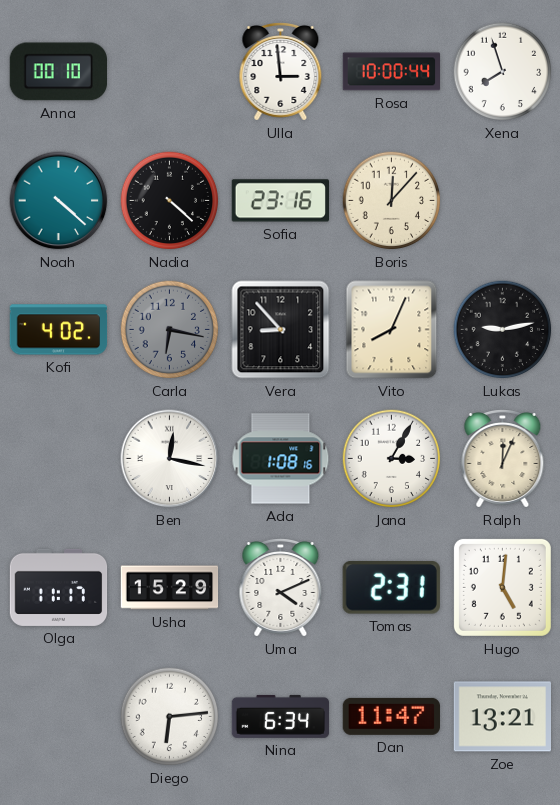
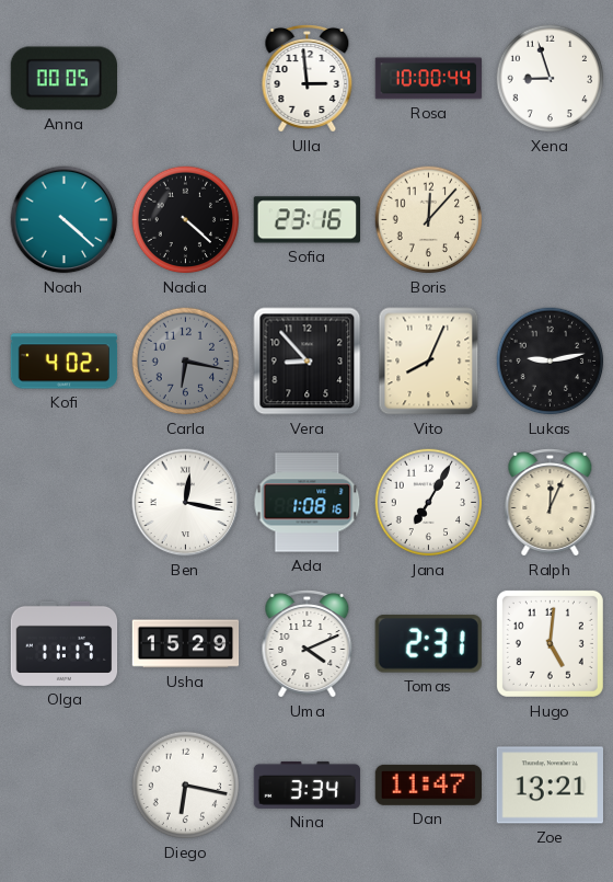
Anna: 00:10 -> 00:05 (63, 79)
Xena: 7:57 -> 8:57 (551, 79)
Jana: 3:05 -> 7:05 (429, 503)
Diego: 6:14 -> 6:17 (186, 786)
Nina: 6:34 -> 3:34 (308, 784)
